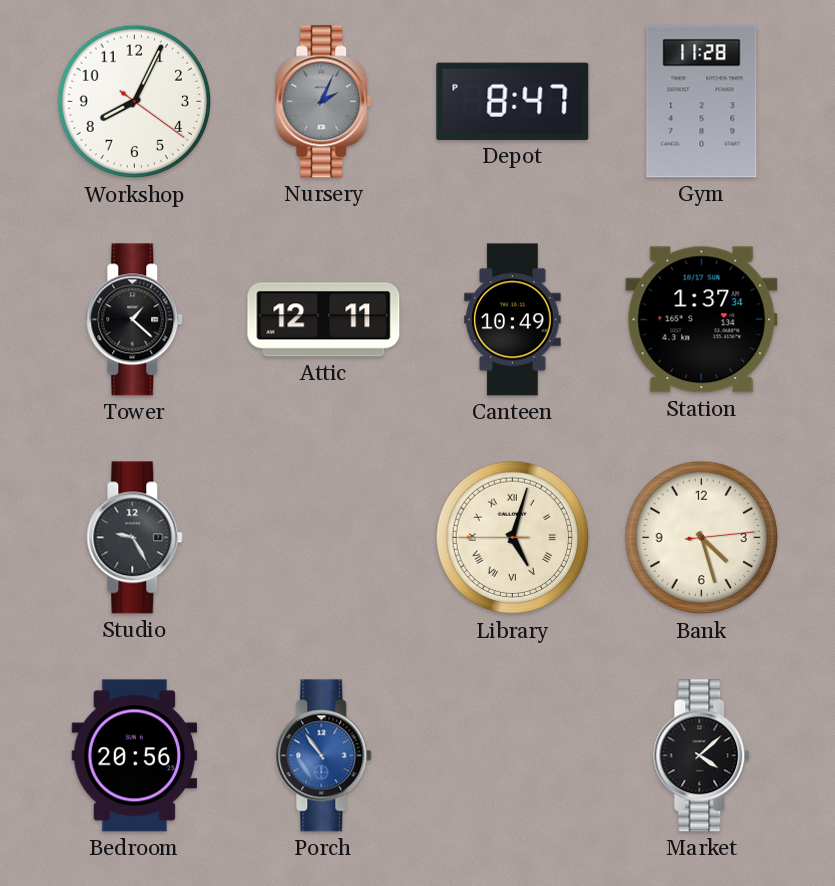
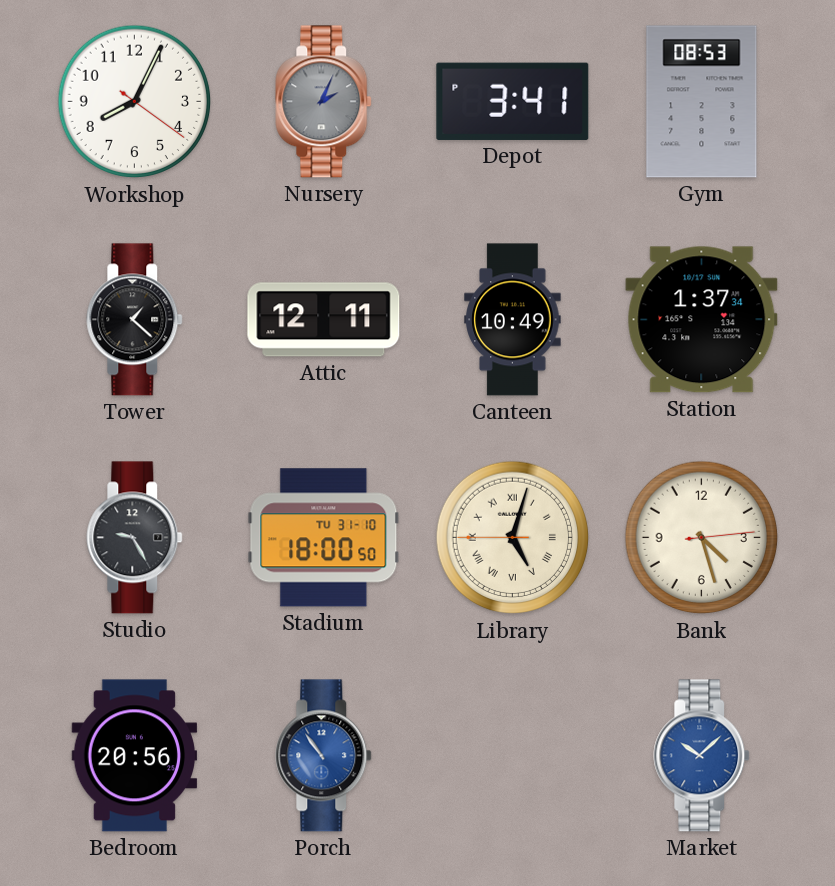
Depot: 8:47 -> 3:41 (513, 101)
Gym: 11:28 -> 08:53 (702, 102)
Stadium: none -> 18:00 (324, 538)
Market: 4:08 -> 10:08 (702, 756)
Market dial: black -> blue (702, 756)
